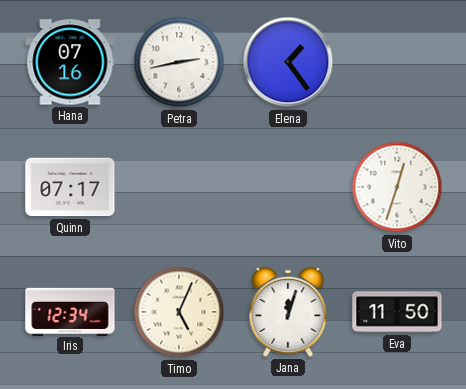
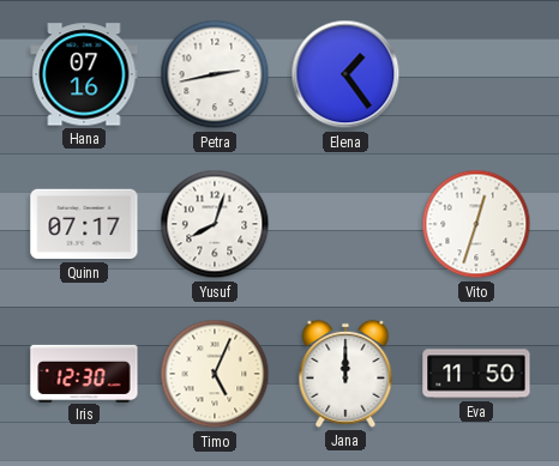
Yusuf: none -> 8:03 (215, 224)
Iris: 12:34 -> 12:30 (84, 373)
Jana: 12:03 -> 12:00 (345, 374)
